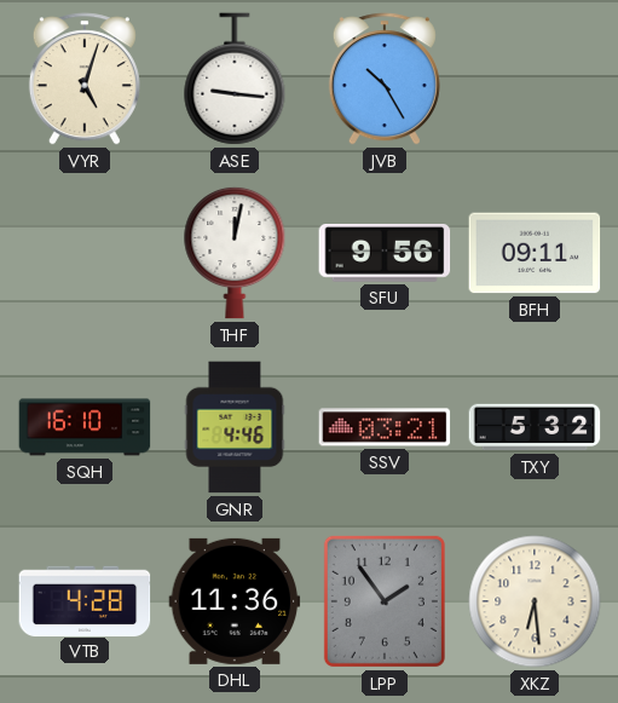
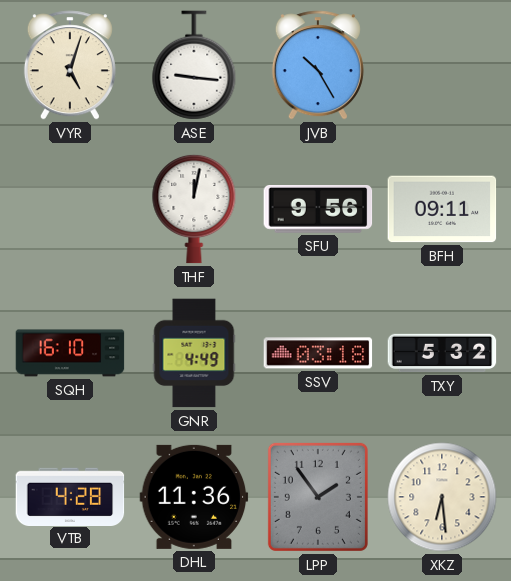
GNR: 4:46 -> 4:49 (194, 353)
SSV: 03:21 -> 03:18 (318, 353)
